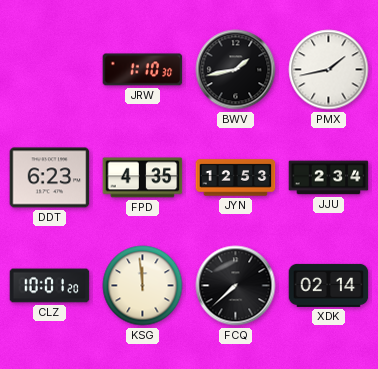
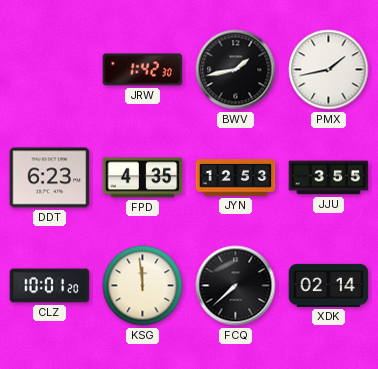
JRW: 1:10 -> 1:42 (143, 70)
JJU: 2:34 -> 3:55 (329, 178)
